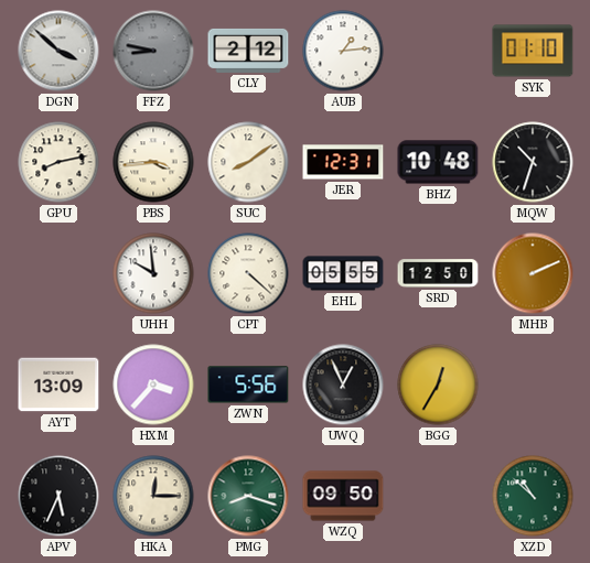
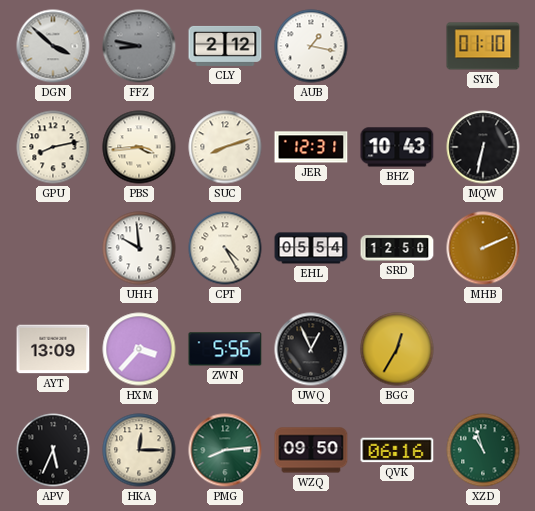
AUB: 1:14 -> 1:17 (311, 46)
SUC: 8:09 -> 8:12 (225, 147)
BHZ: 10:48 -> 10:43 (397, 147)
MQW: 10:33 -> 6:32 (483, 147)
CPT: 4:22 -> 4:25 (225, 248)
EHL: 05:55 -> 05:54 (311, 248)
PMG: 8:18 -> 8:14 (225, 450)
QVK: none -> 06:16 (397, 450)
XZD: 10:52 -> 10:57 (483, 450)
